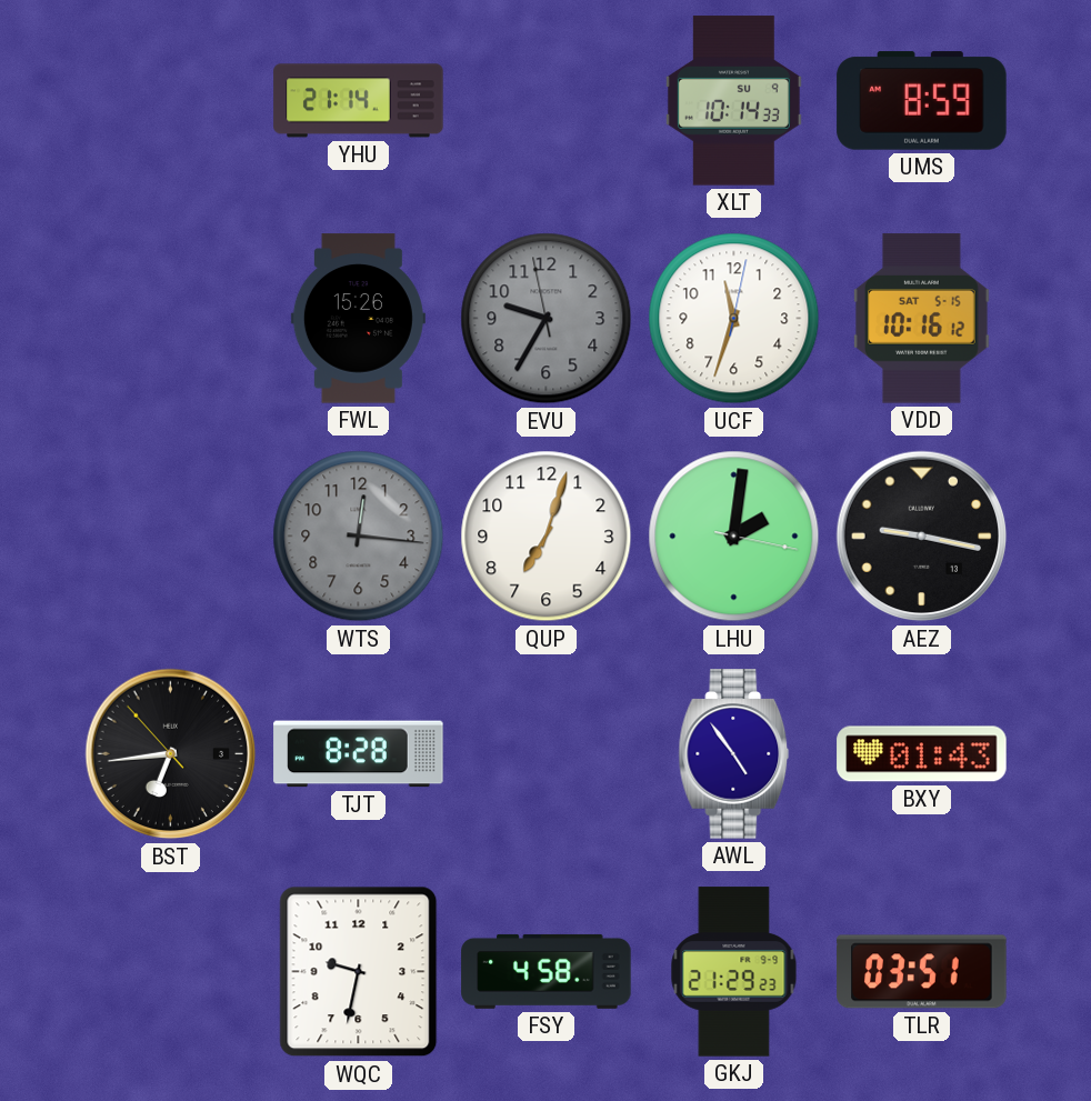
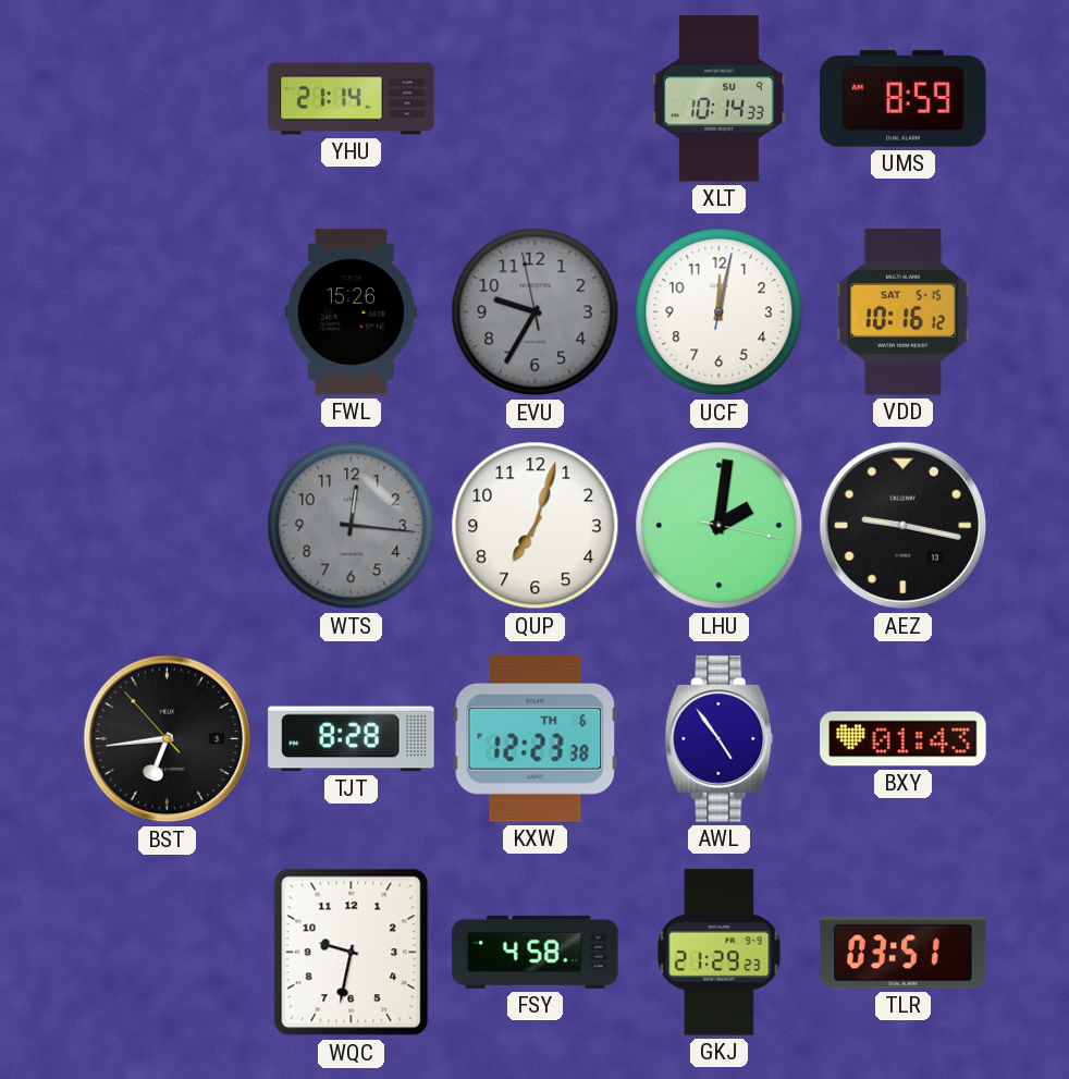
UCF: 11:33 -> 12:02 (720, 312)
KXW: none -> 12:23 (536, 739)
